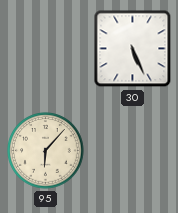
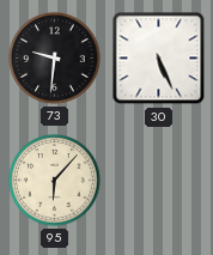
73: none -> 9:31 (55, 59)
